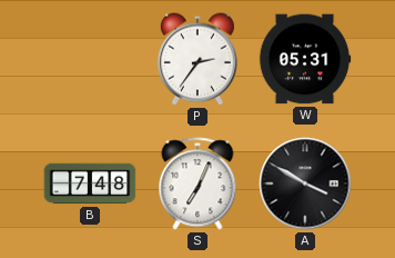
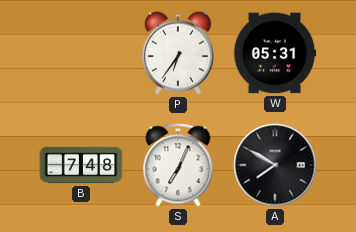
P: 2:36 -> 6:36 (178, 53)
A: 3:50 -> 7:50 (275, 165)
